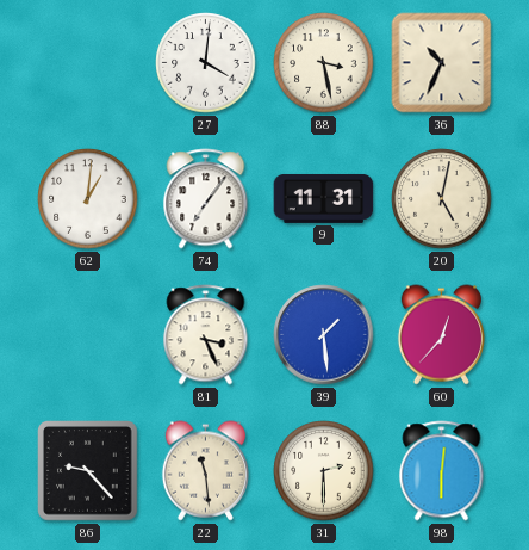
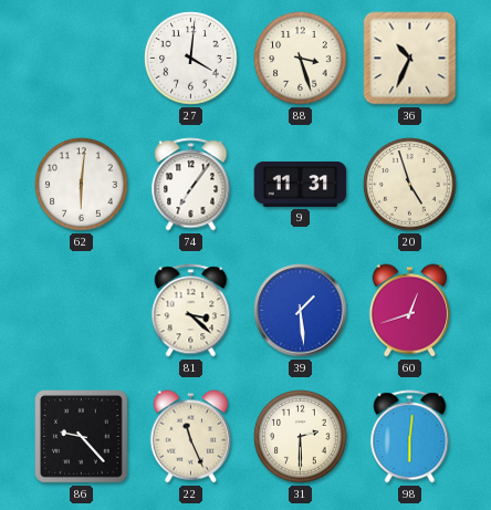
88: 3:28 -> 3:27 (301, 59)
62: 1:01 -> 6:01 (82, 185)
20: 5:02 -> 4:57 (410, 185)
81: 3:26 -> 3:22 (191, 311)
60: 12:37 -> 12:42 (409, 311)
22: 11:29 -> 11:26 (190, 437)
